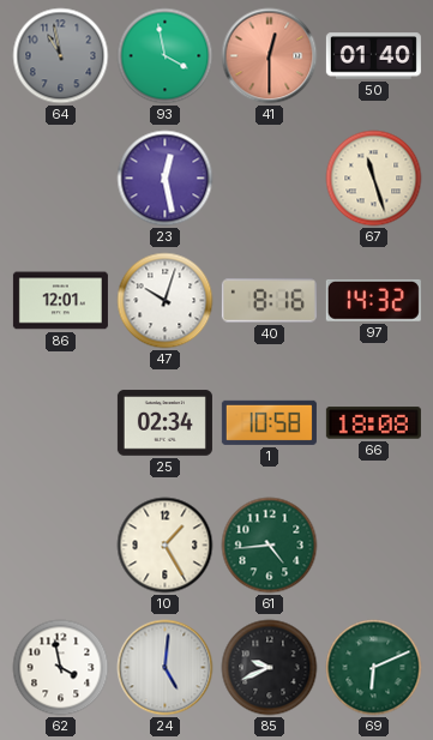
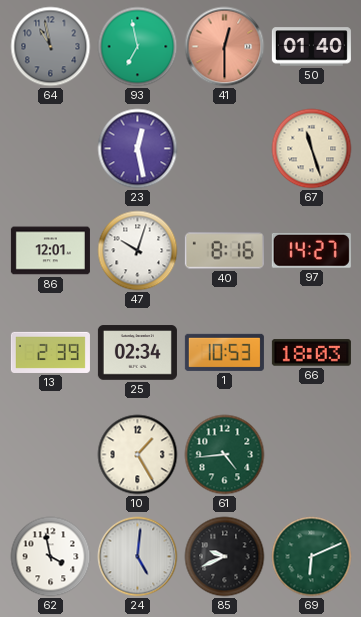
93: 3:58 -> 6:58 (138, 47)
97: 14:32 -> 14:27 (311, 250)
13: none -> 2:39 (50, 352)
1: 10:58 -> 10:53 (224, 352)
66: 18:08 -> 18:03 (311, 353)
